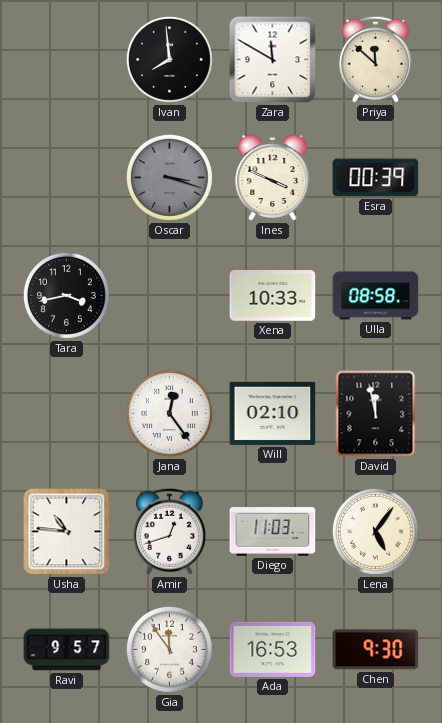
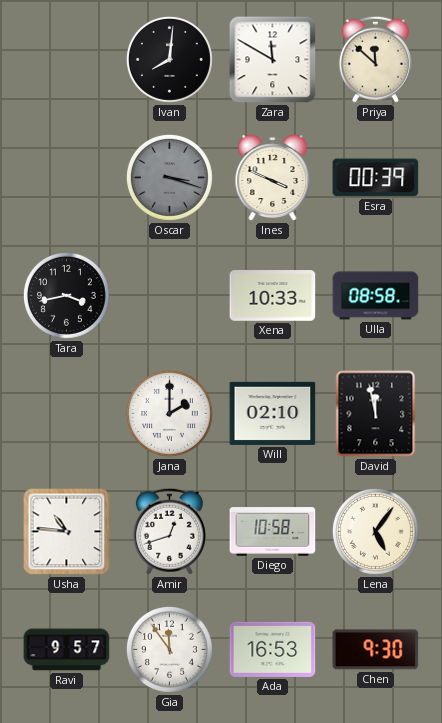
Ivan: 7:59 -> 8:01 (169, 59)
Jana: 12:24 -> 2:00 (169, 413)
Diego: 11:03 -> 10:58 (273, 532)
